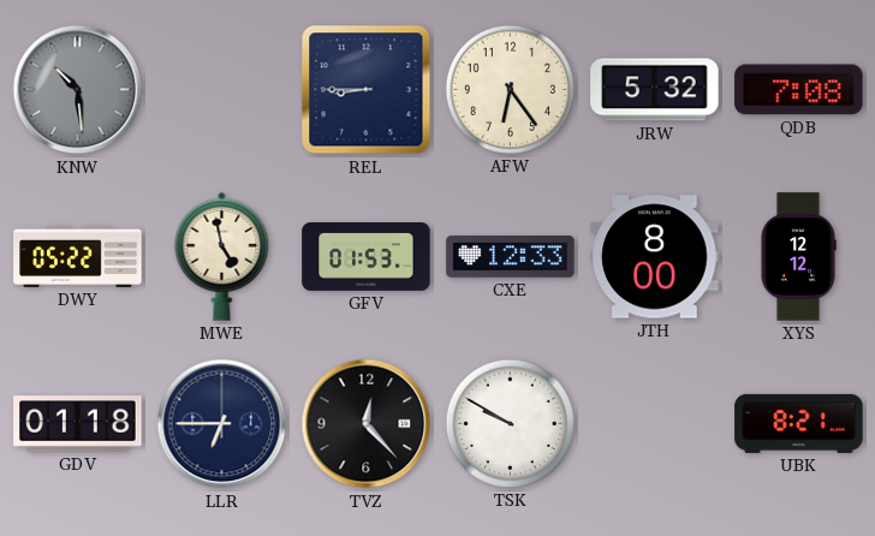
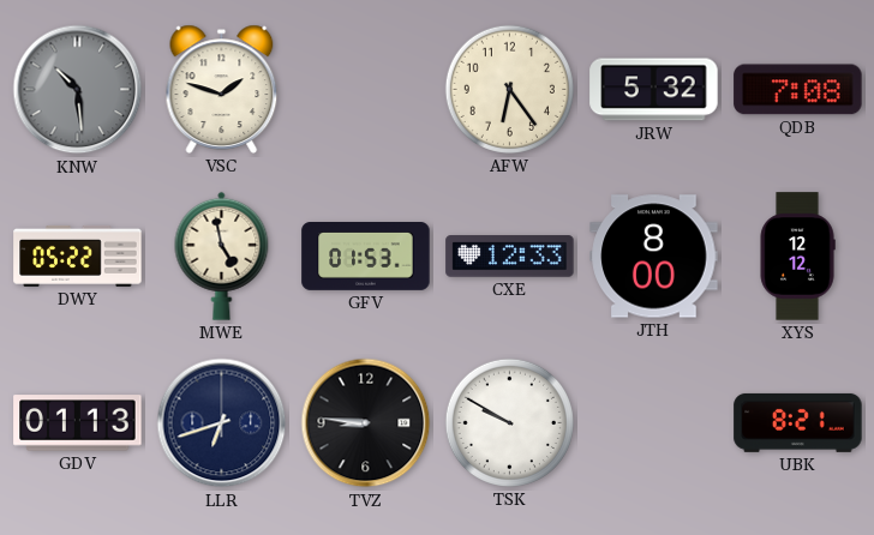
VSC: none -> 1:48 (222, 89)
REL: 8:45 -> none (367, 90)
GDV: 01:18 -> 01:13 (78, 423)
LLR: 6:45 -> 6:42 (222, 423)
TVZ: 12:23 -> 8:46 (366, 423)
